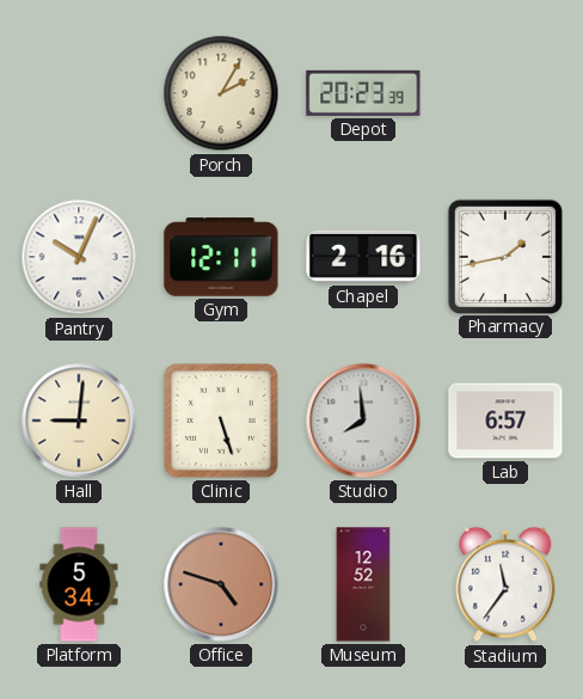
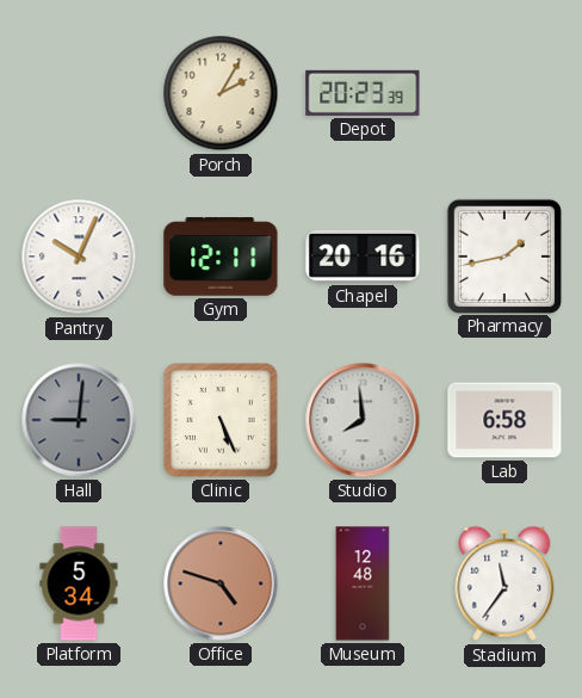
Chapel: 2:16 -> 20:16 (363, 257)
Hall dial: cream -> grey (79, 420)
Clinic: 5:27 -> 5:26 (222, 421)
Lab: 6:57 -> 6:58 (504, 420)
Museum: 12:52 -> 12:48 (363, 583)
